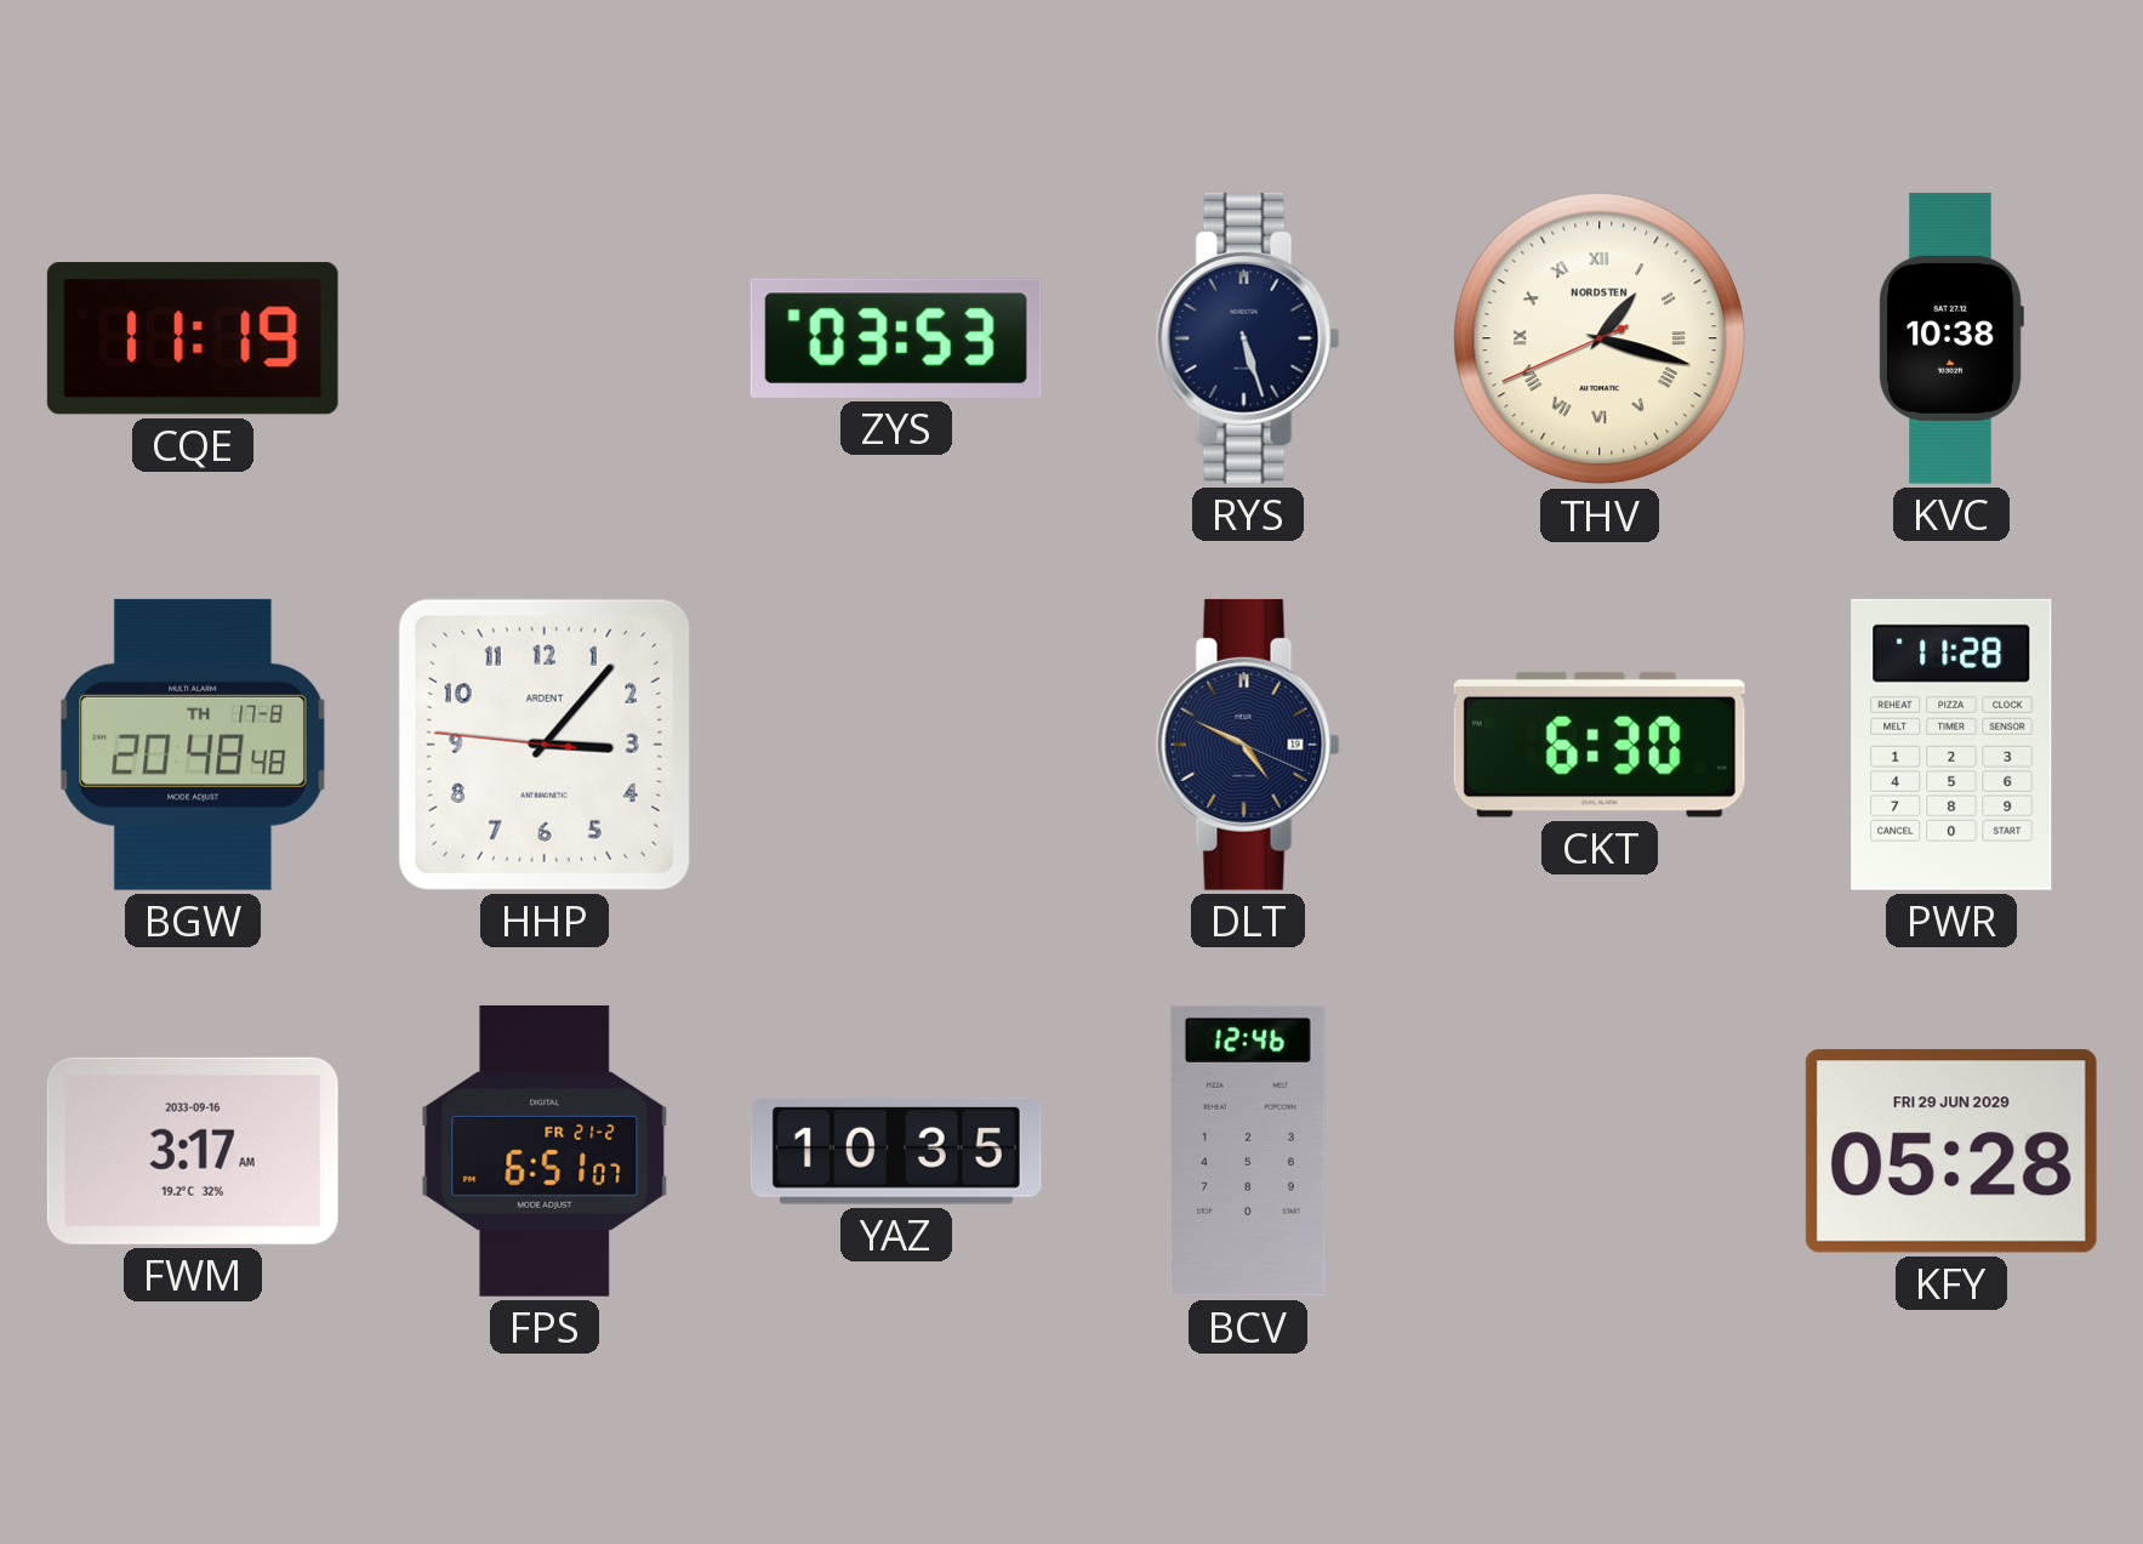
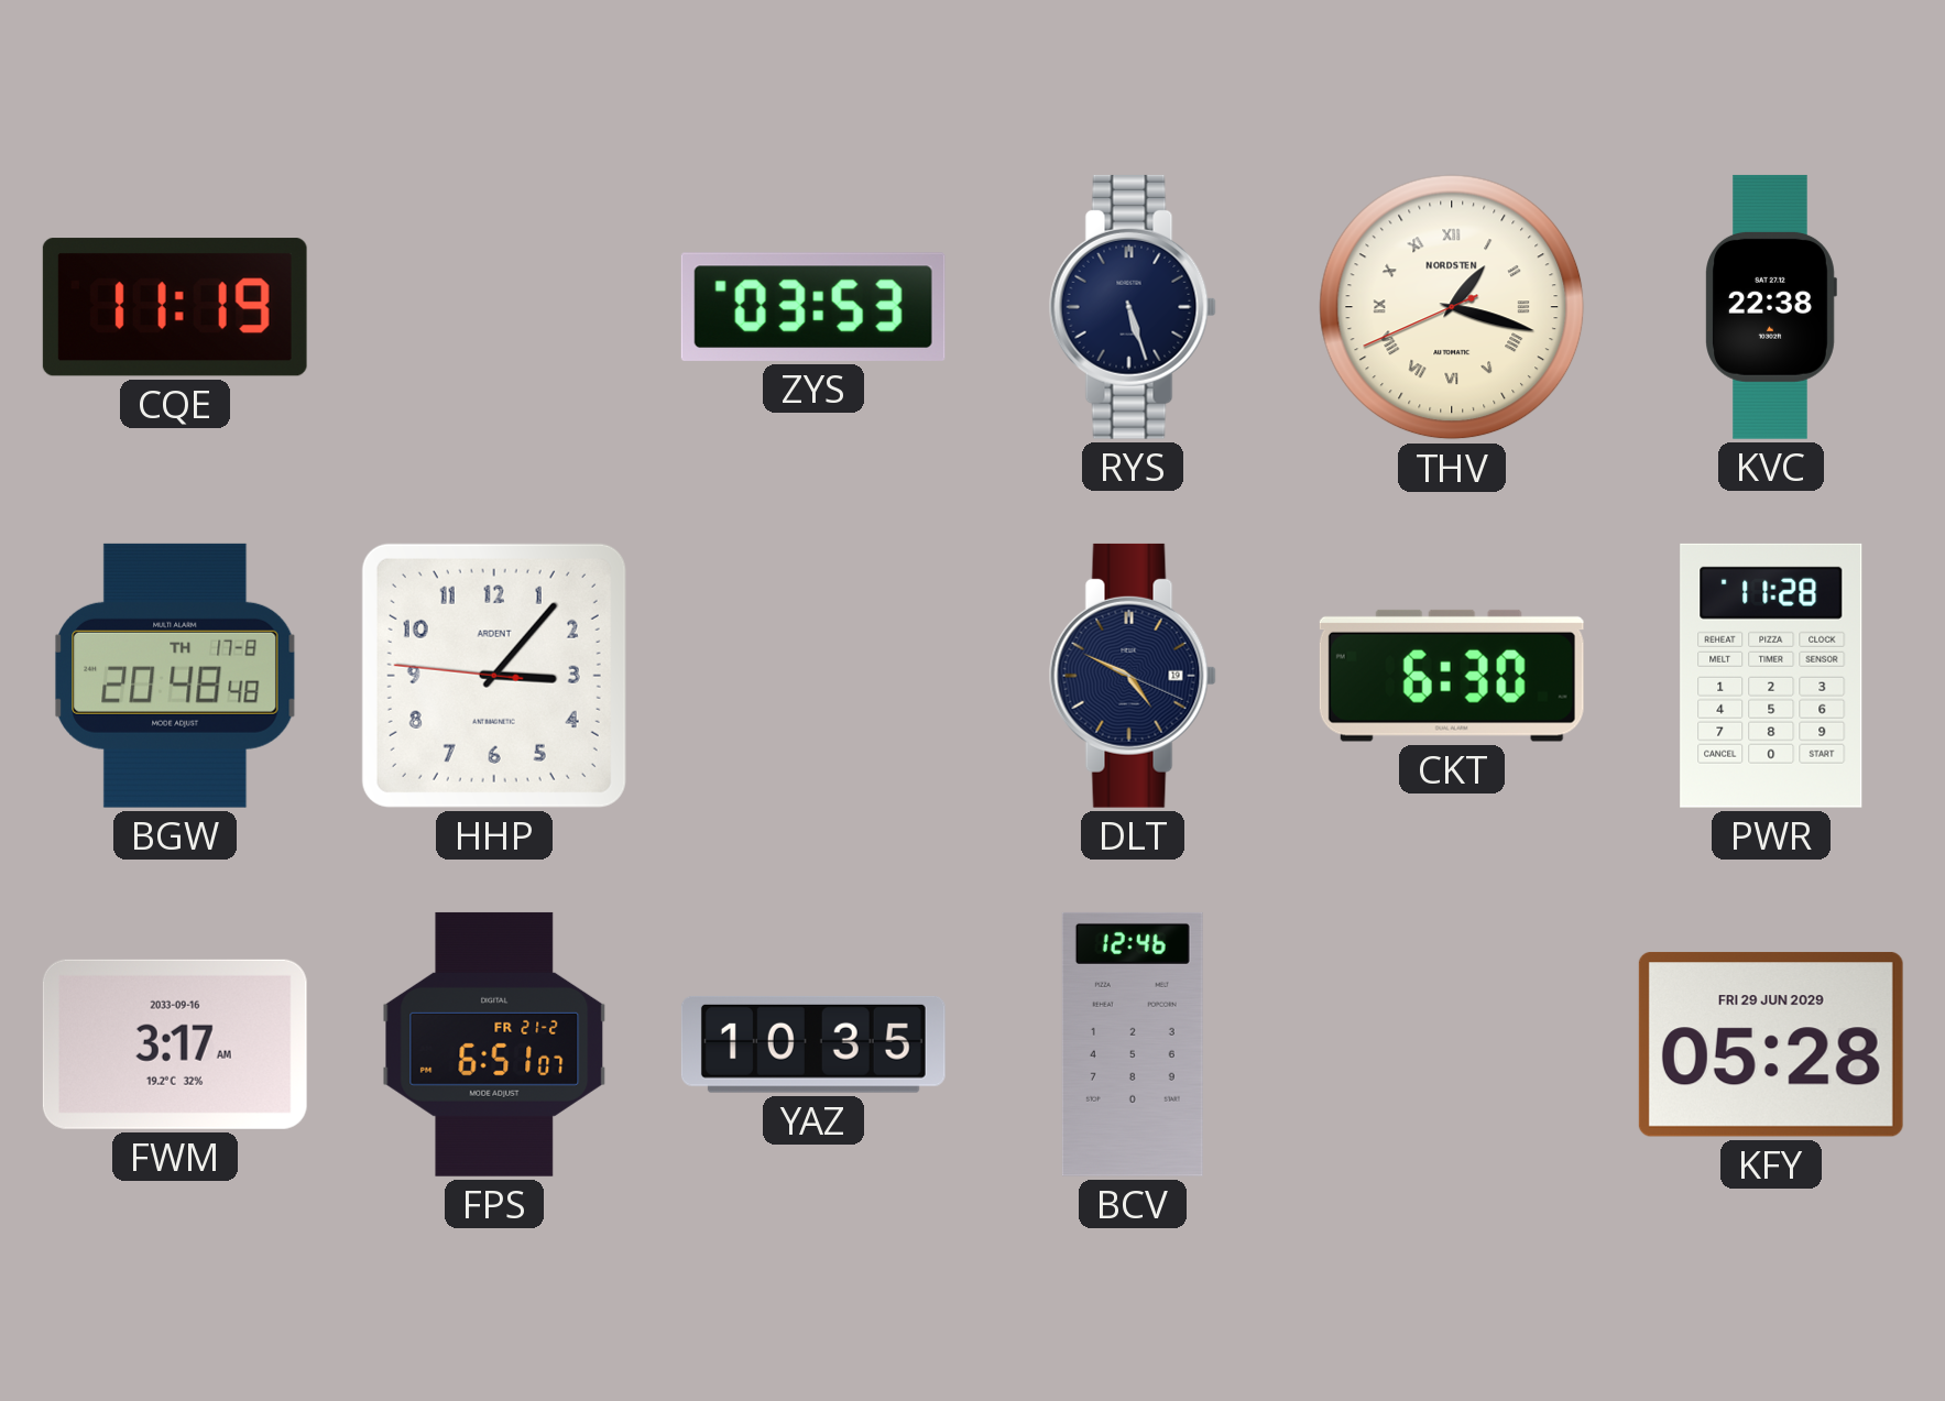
KVC: 10:38 -> 22:38 (1771, 307)
